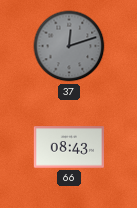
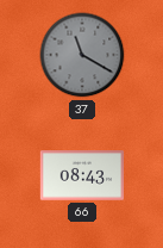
37: 12:12 -> 11:20 (82, 55)
